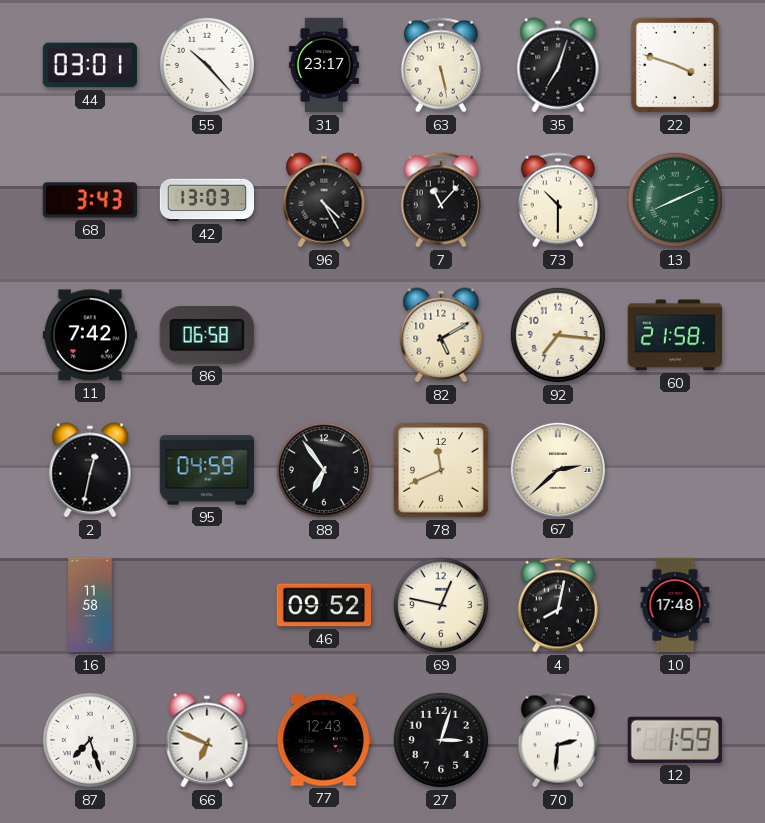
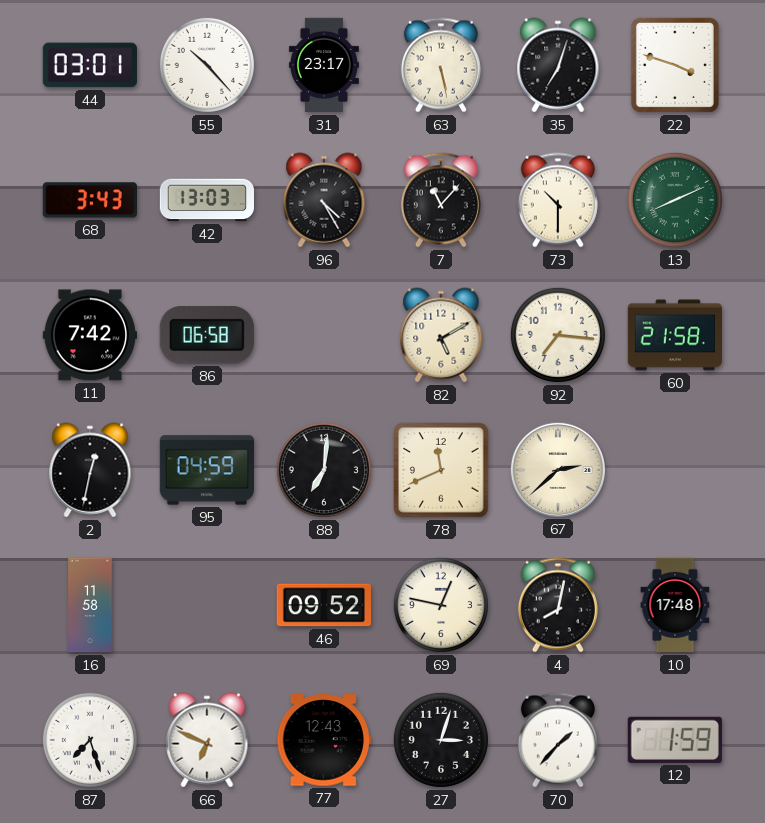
88: 6:54 -> 7:01 (324, 470)
70: 2:31 -> 1:37 (558, 740)
